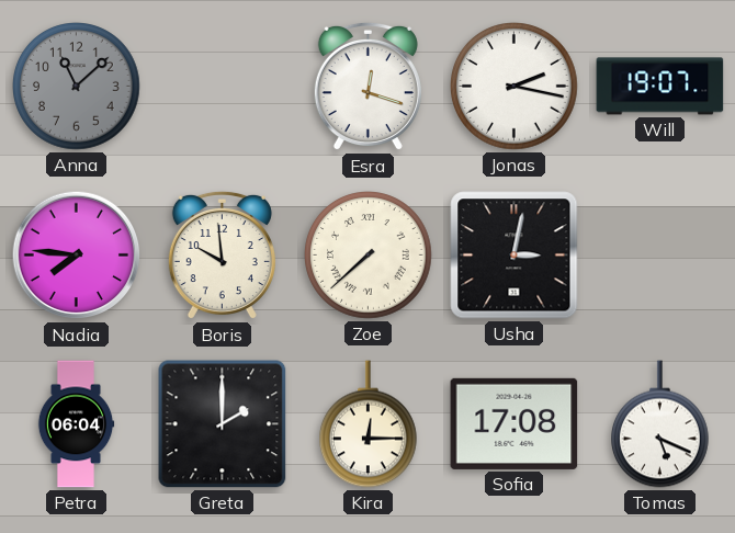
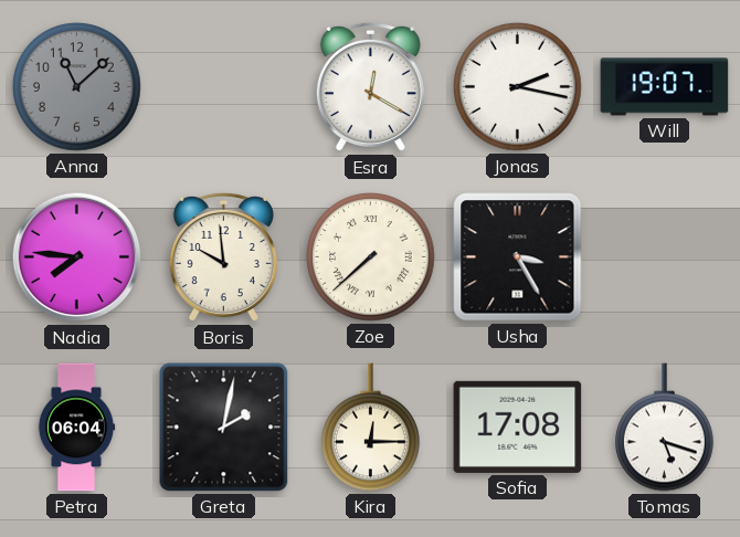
Esra: 12:18 -> 12:20 (370, 87)
Usha: 3:02 -> 3:25 (518, 257)
Greta: 2:00 -> 2:02 (224, 428)
Tomas: 5:19 -> 5:18 (665, 428)
